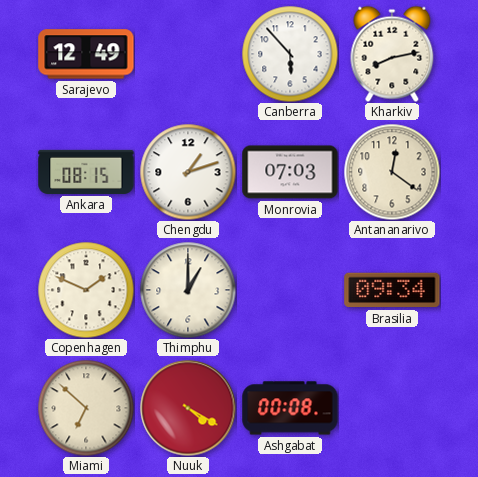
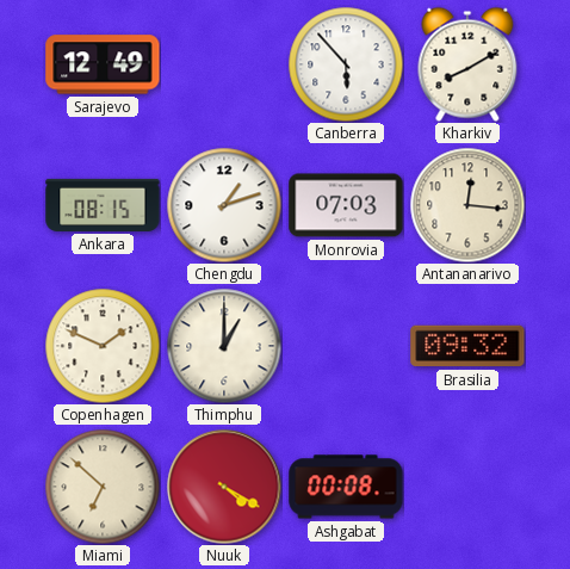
Kharkiv: 8:13 -> 8:10 (467, 64)
Antananarivo: 12:21 -> 12:16 (467, 205)
Brasilia: 09:34 -> 09:32 (467, 346)
